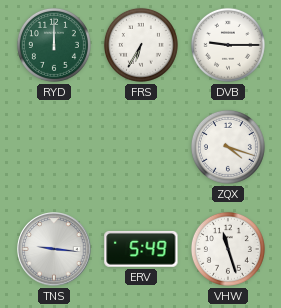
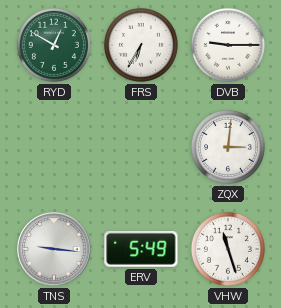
RYD: 12:00 -> 12:50 (54, 45)
ZQX: 4:18 -> 3:01 (228, 147)
